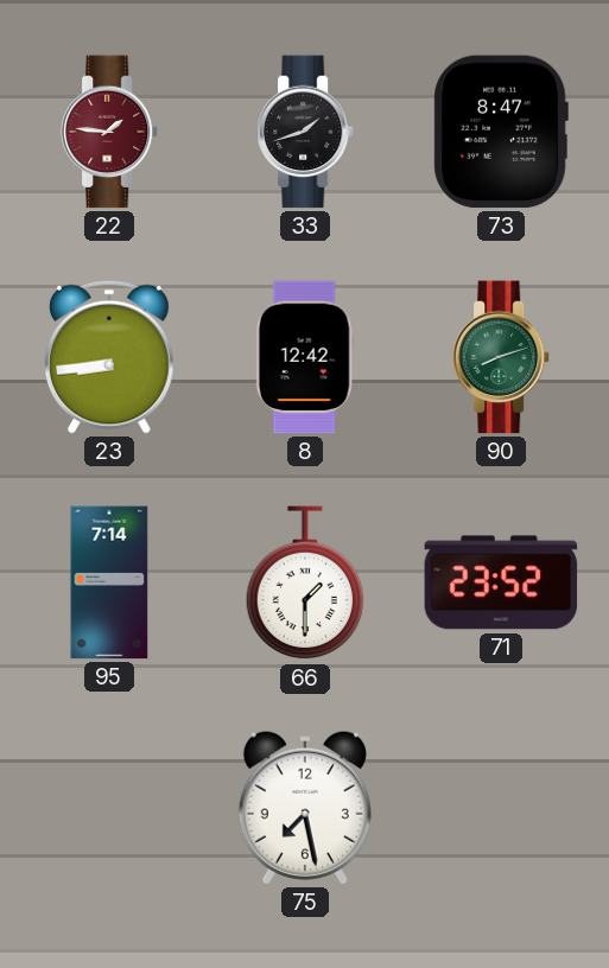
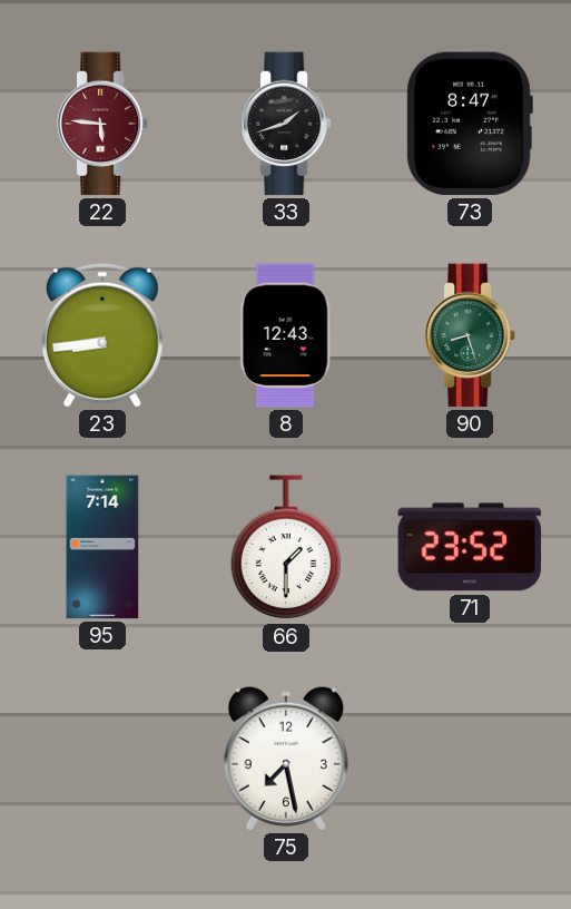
22: 1:46 -> 5:46 (102, 124)
8: 12:42 -> 12:43 (286, 335)
90: 8:12 -> 8:27 (470, 335)
